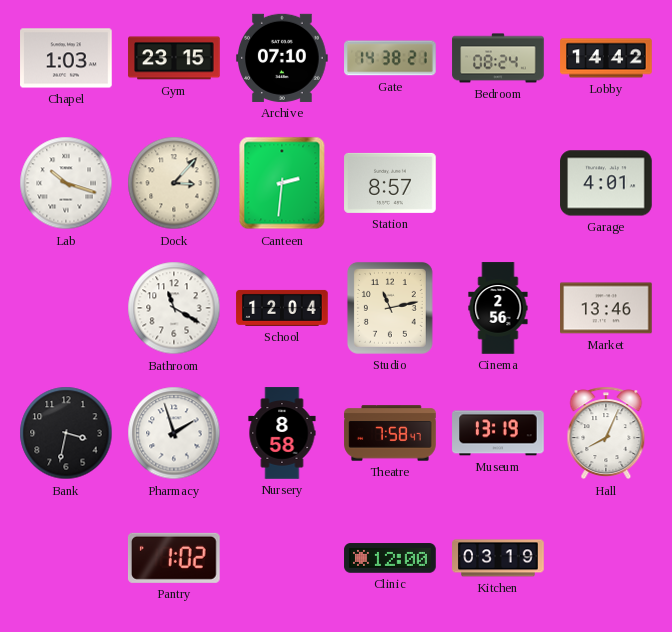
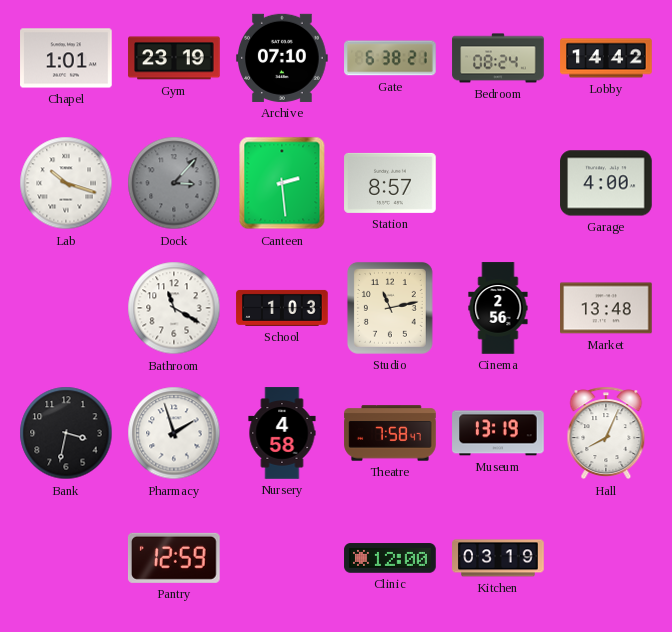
Chapel: 1:03 -> 1:01 (66, 58)
Gym: 23:15 -> 23:19 (174, 58)
Gate: 14:38 -> 6:38 (390, 58)
Dock dial: cream -> grey (174, 183)
Canteen: 2:31 -> 2:29 (282, 183)
Garage: 4:01 -> 4:00 (606, 183)
School: 12:04 -> 1:03 (282, 308)
Market: 13:46 -> 13:48 (606, 308)
Nursery: 8:58 -> 4:58 (282, 433)
Pantry: 1:02 -> 12:59 (174, 558)
